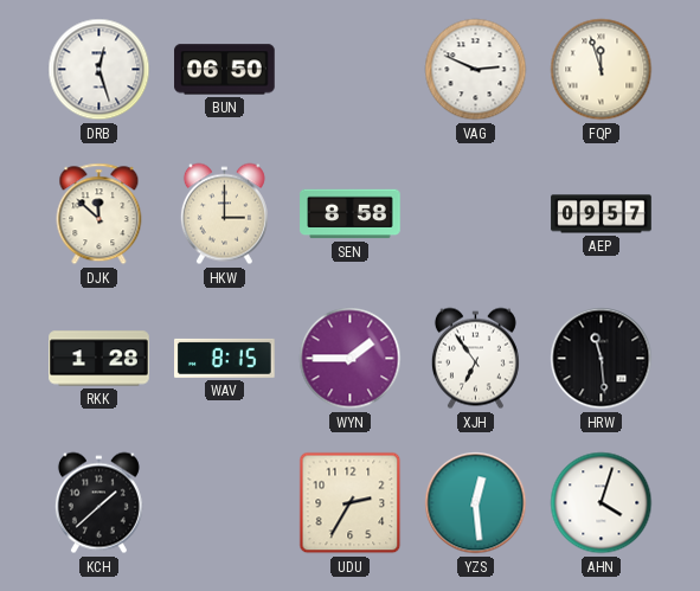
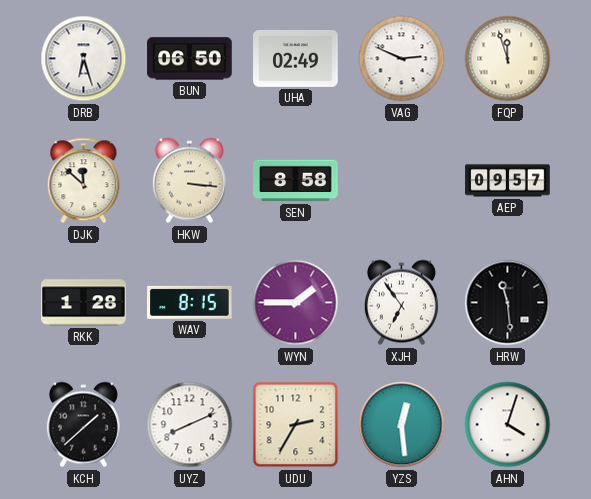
DRB: 12:27 -> 6:27 (84, 59)
UHA: none -> 02:49 (296, 58)
HKW: 3:00 -> 3:16 (189, 181)
UYZ: none -> 8:11 (190, 425)
